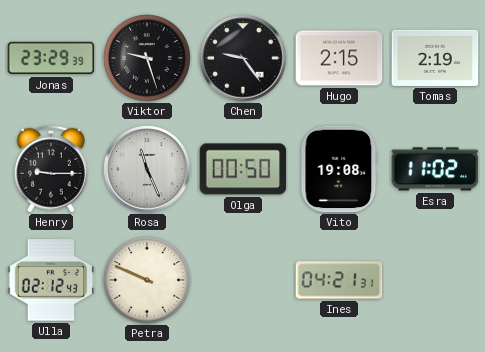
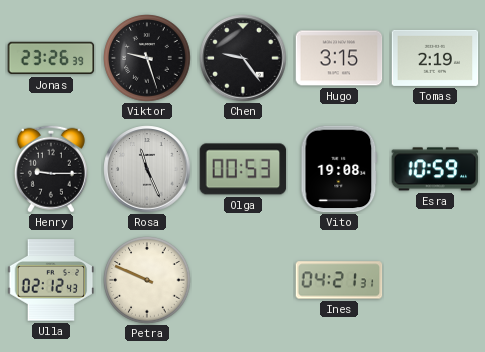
Jonas: 23:29 -> 23:26 (51, 58)
Hugo: 2:15 -> 3:15 (339, 58)
Olga: 00:50 -> 00:53 (243, 169)
Esra: 11:02 -> 10:59 (435, 169)
